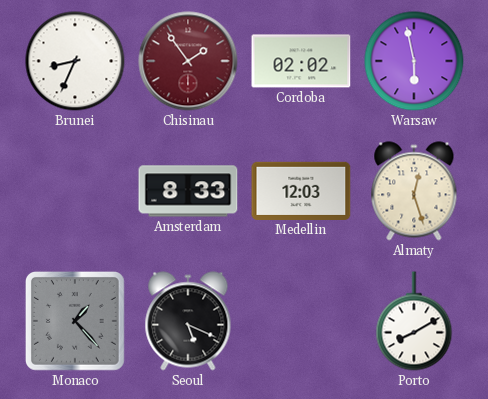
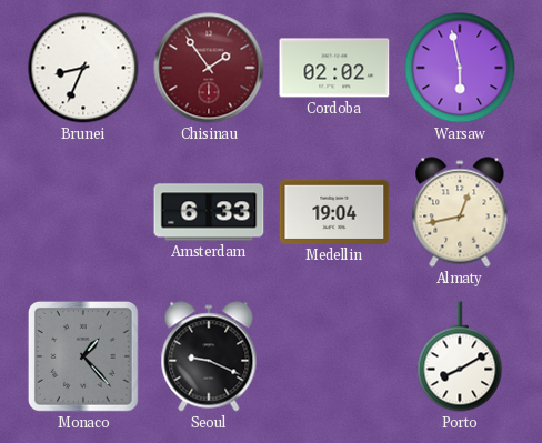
Amsterdam: 8:33 -> 6:33 (209, 212)
Medellin: 12:03 -> 19:04 (334, 212)
Almaty: 12:27 -> 12:43 (460, 212)
Seoul: 5:19 -> 9:19 (209, 356)
